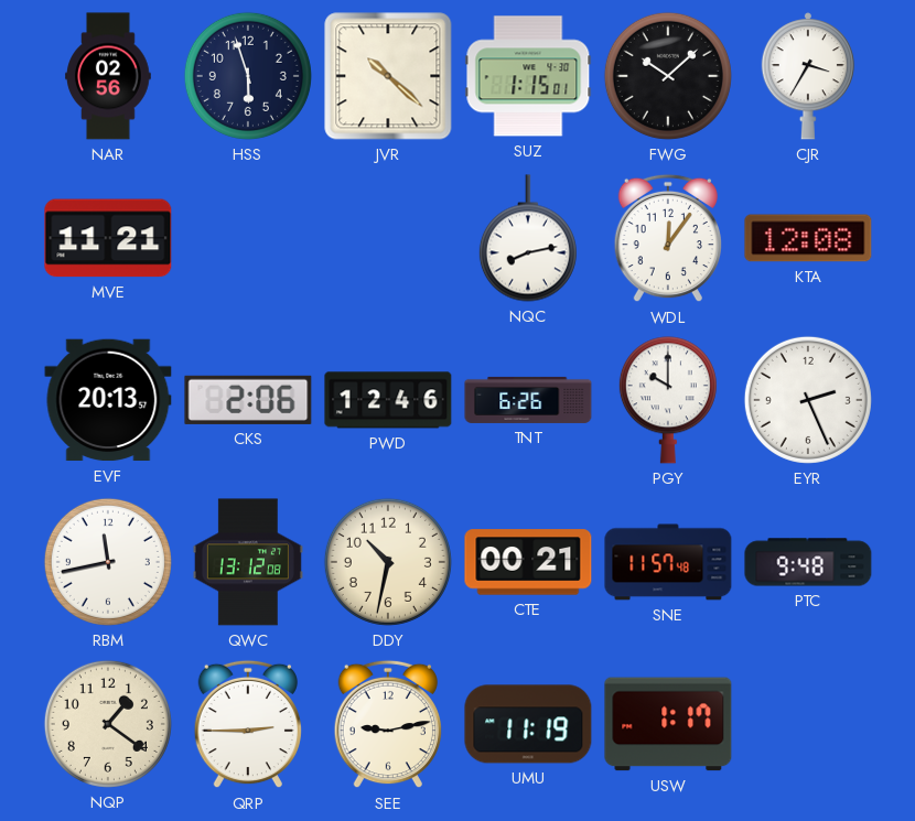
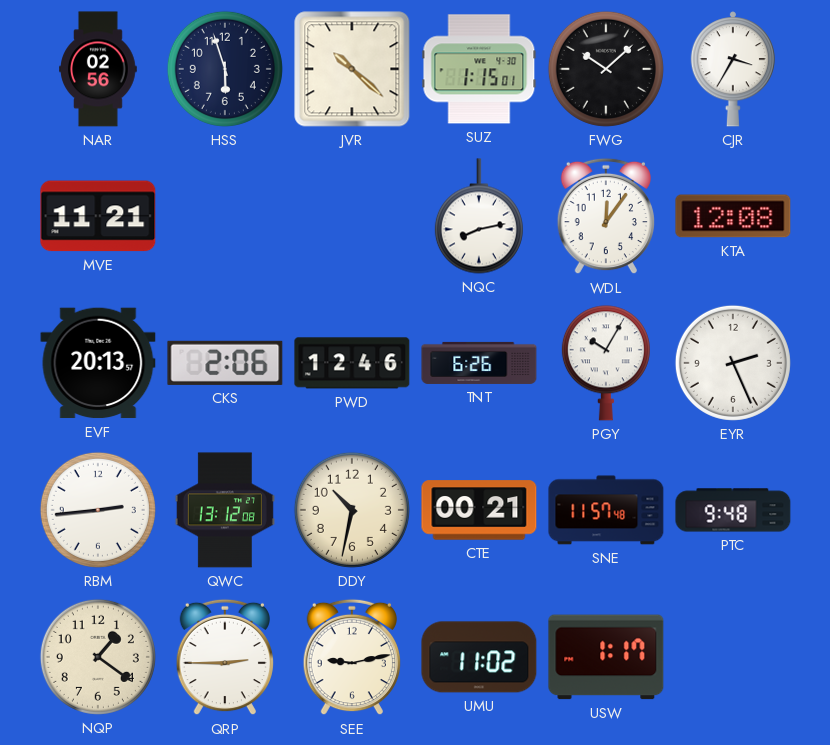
PGY: 10:00 -> 10:05 (606, 363)
RBM: 11:43 -> 2:44 (98, 510)
UMU: 11:19 -> 11:02 (479, 657)
